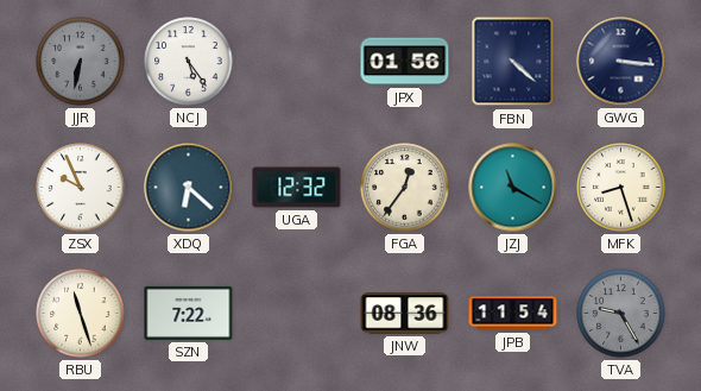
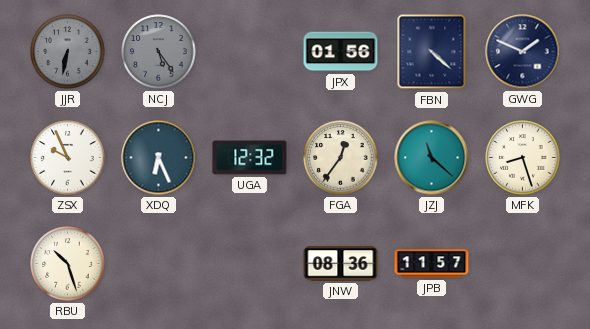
NCJ dial: white -> grey (159, 52)
GWG: 3:16 -> 1:49 (523, 52)
XDQ: 6:22 -> 6:26 (159, 158)
JZJ: 11:20 -> 11:22 (432, 158)
RBU: 11:27 -> 10:27 (68, 264)
SZN: 7:22 -> none (189, 313)
JPB: 11:54 -> 11:57 (432, 264)
TVA: 9:25 -> none (621, 314)
